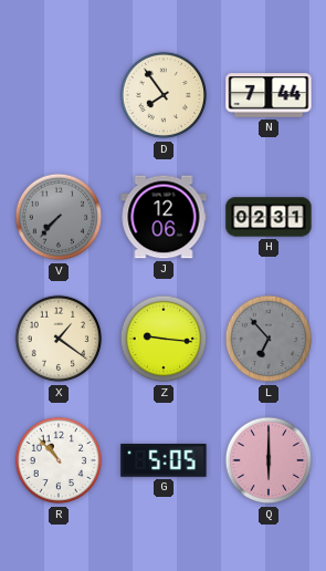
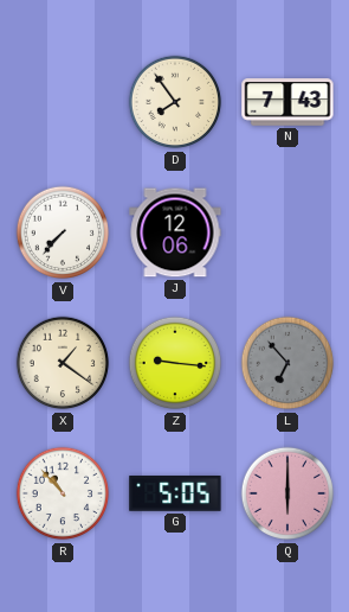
N: 7:44 -> 7:43 (287, 102)
V dial: grey -> white (63, 232)
H: 02:31 -> none (269, 217)
